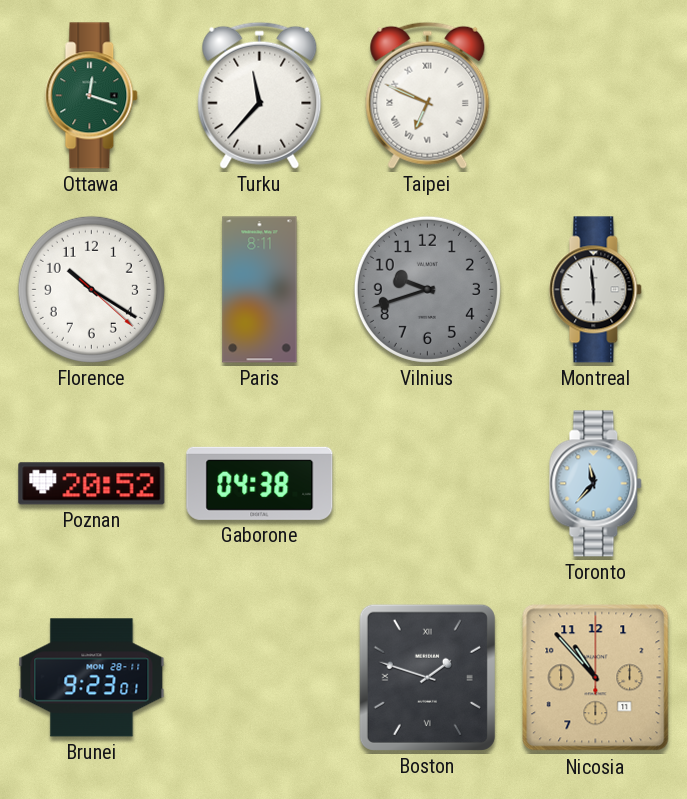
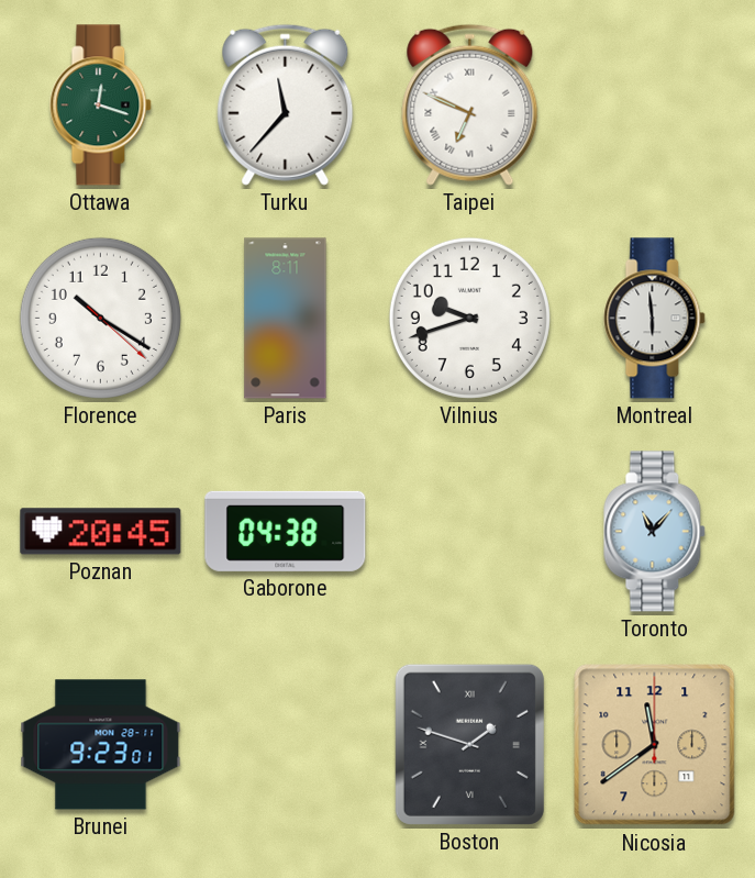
Vilnius dial: grey -> white (469, 318)
Poznan: 20:52 -> 20:45 (101, 532)
Toronto: 11:37 -> 11:07 (655, 532)
Nicosia: 10:53 -> 11:39 (655, 745)
